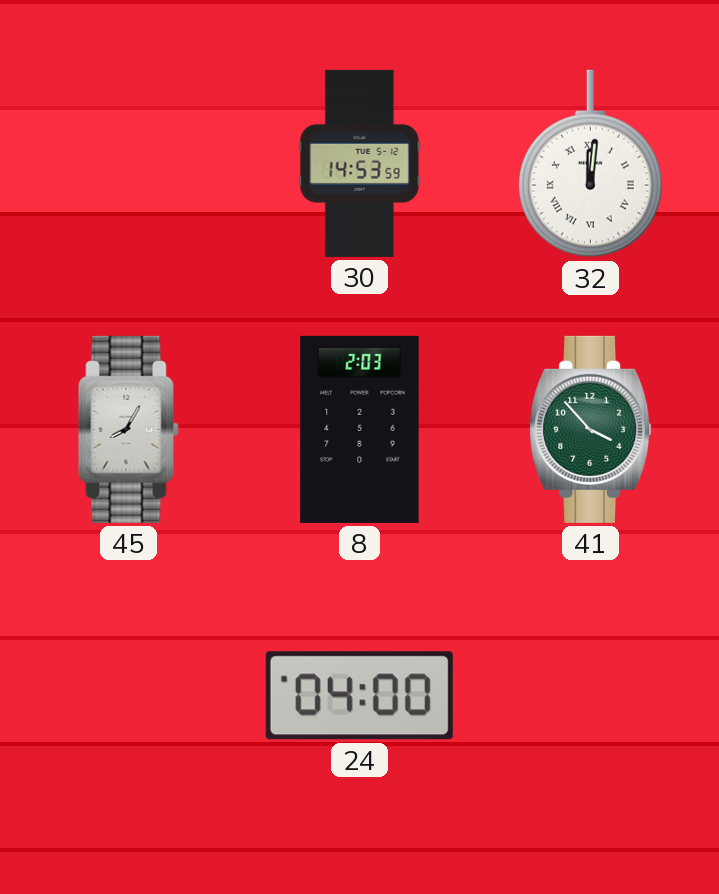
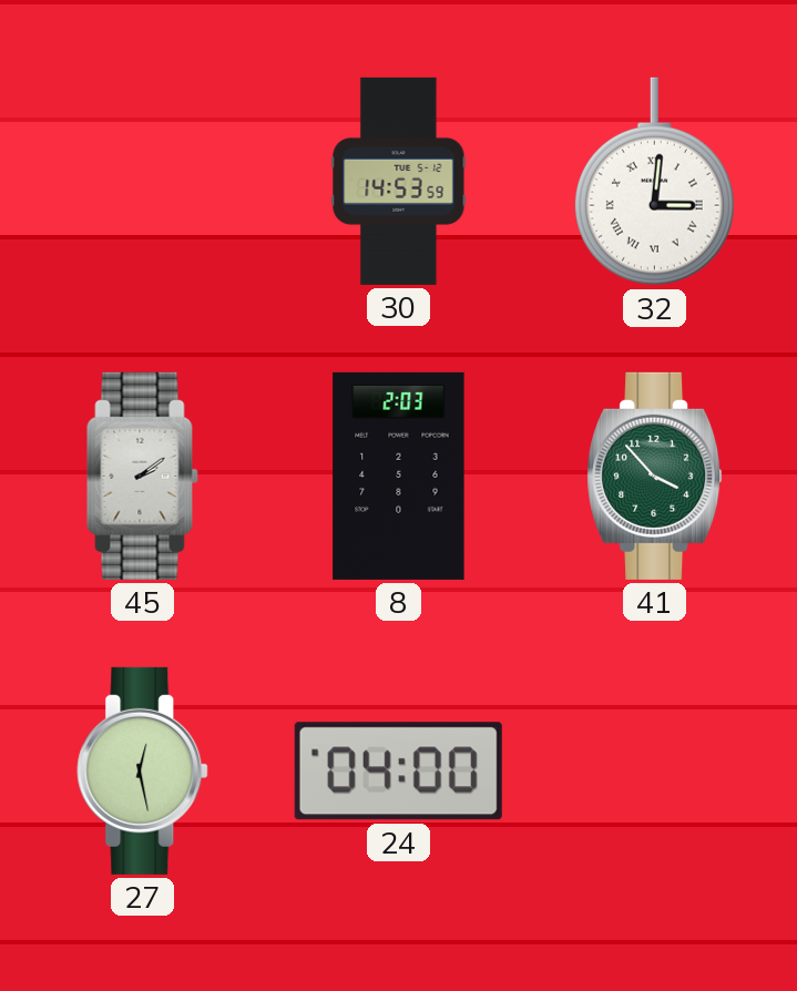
32: 12:01 -> 3:01 (654, 182)
45: 8:05 -> 2:09 (143, 476)
27: none -> 12:28 (143, 770)
